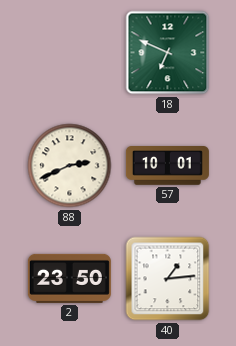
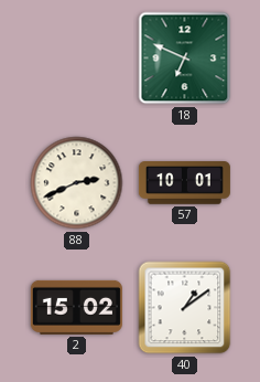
2: 23:50 -> 15:02 (76, 307)
40: 1:14 -> 1:09 (185, 308)
